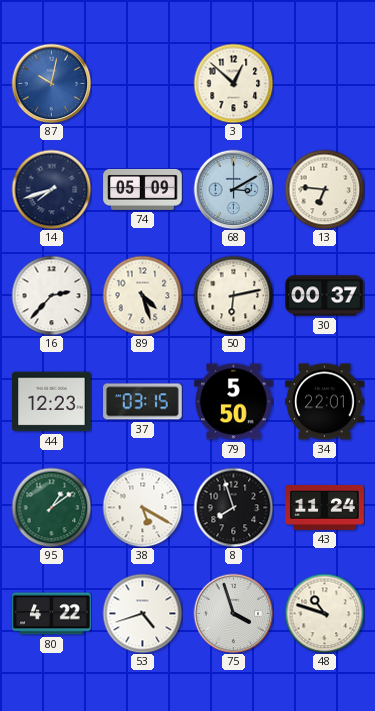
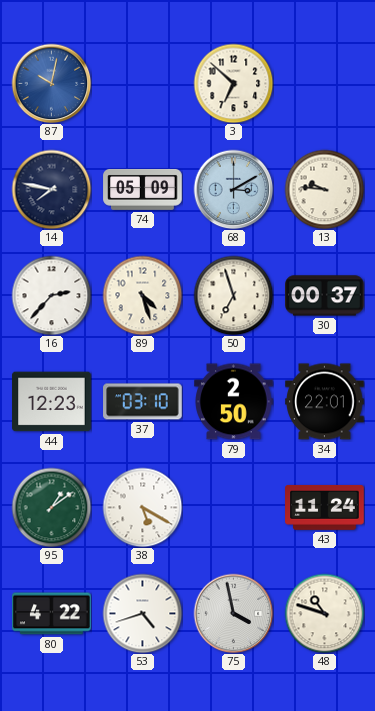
3: 12:52 -> 6:52 (233, 83)
14: 7:42 -> 7:47 (51, 189)
13: 6:46 -> 9:46 (324, 189)
50: 6:13 -> 6:57 (233, 295)
37: 03:15 -> 03:10 (143, 402)
79: 5:50 -> 2:50 (234, 402)
8: 7:57 -> none (233, 507)
75: 3:57 -> 3:58 (233, 613)
